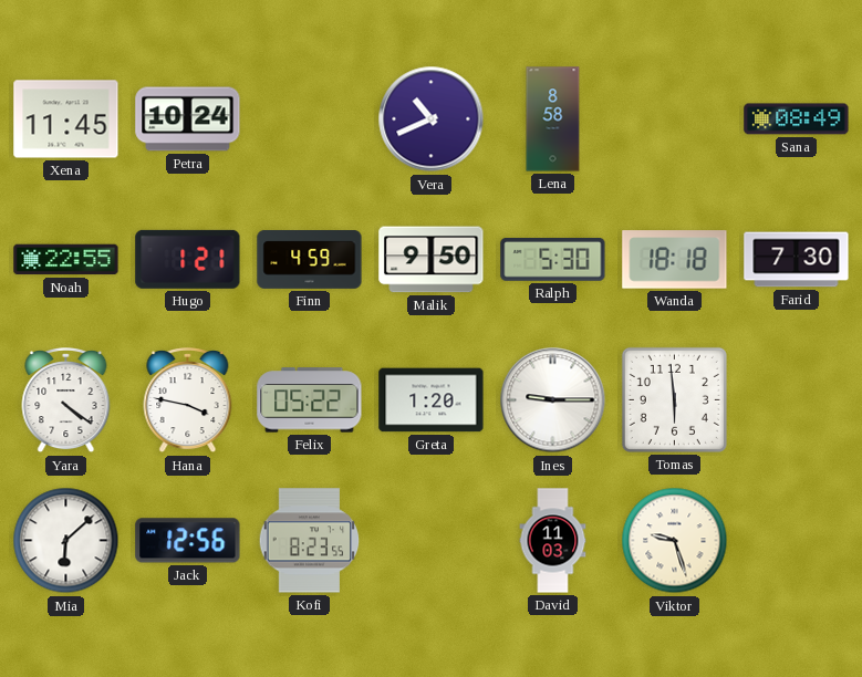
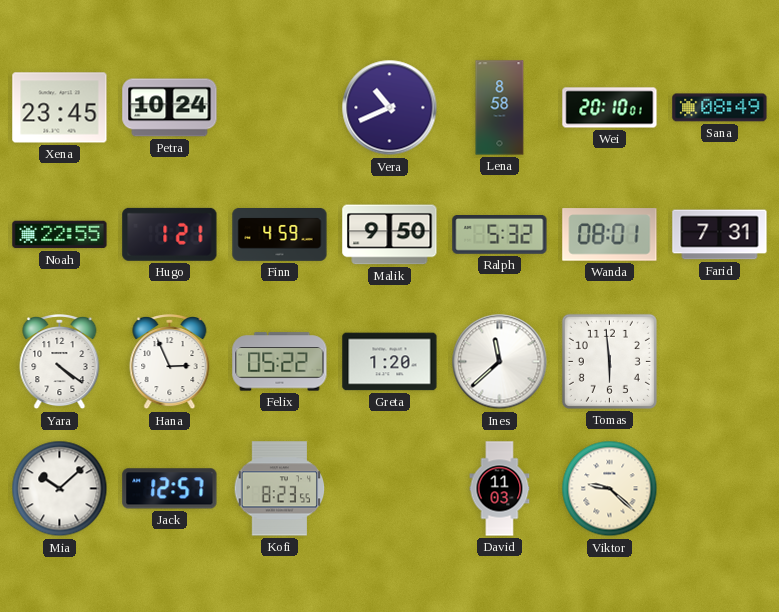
Xena: 11:45 -> 23:45 (60, 108)
Wei: none -> 20:10 (610, 108)
Ralph: 5:30 -> 5:32 (500, 235)
Wanda: 18:18 -> 08:01 (610, 235)
Farid: 7:30 -> 7:31 (720, 235)
Hana: 3:47 -> 2:56 (170, 363)
Ines: 9:15 -> 11:38 (500, 362)
Mia: 6:08 -> 10:08 (60, 489)
Jack: 12:56 -> 12:57 (170, 489)
Viktor: 9:27 -> 9:22 (610, 489)
